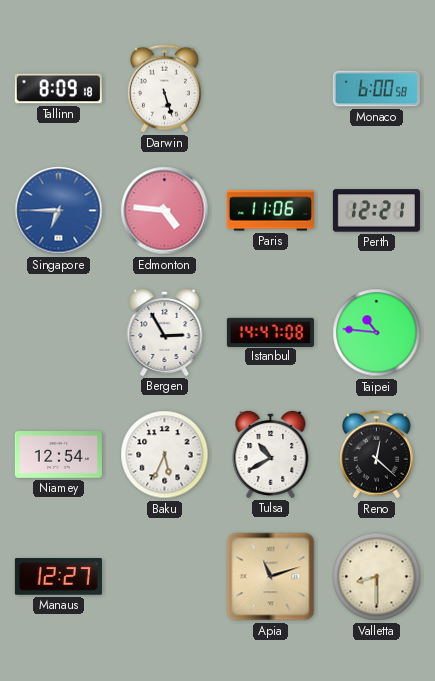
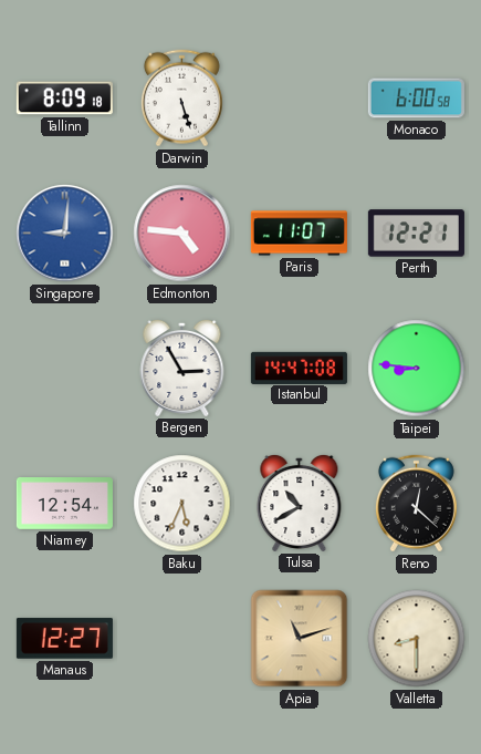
Singapore: 6:45 -> 9:01 (65, 234)
Paris: 11:06 -> 11:07 (299, 234)
Taipei: 10:46 -> 8:46 (417, 369)
